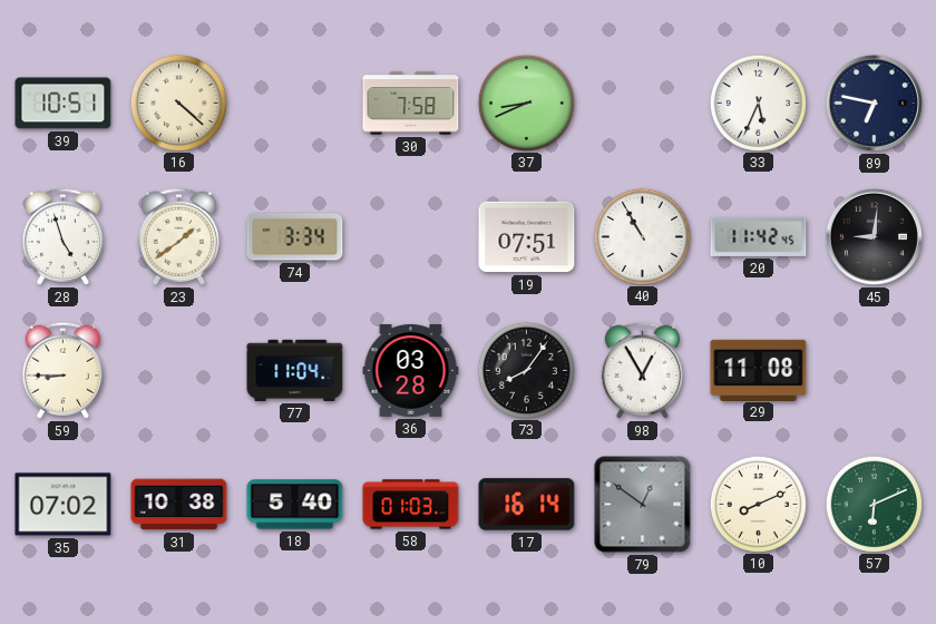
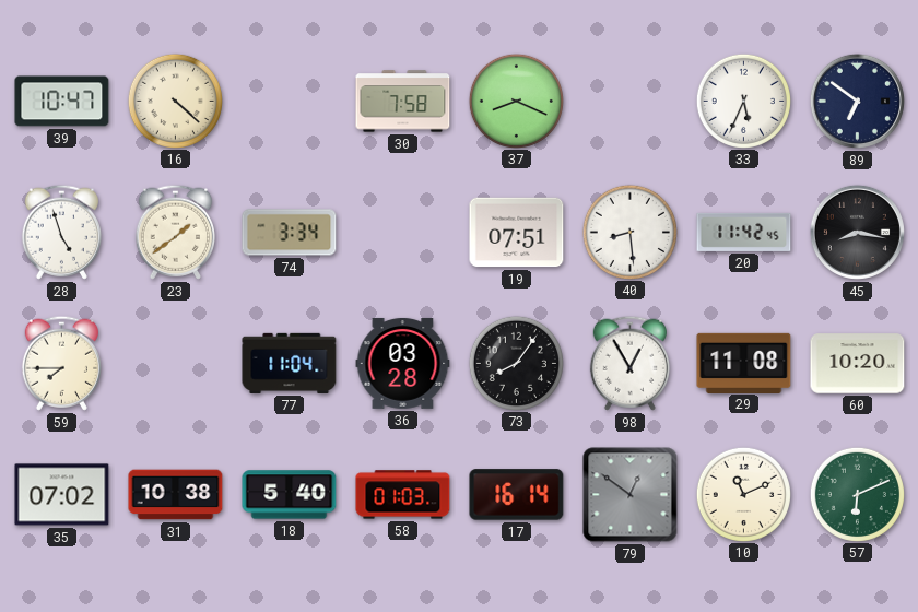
39: 10:51 -> 10:47 (62, 102)
37: 8:41 -> 8:19 (516, 101)
89: 6:47 -> 6:51 (857, 101)
40: 10:55 -> 8:29 (629, 232)
45: 9:01 -> 8:17 (857, 232)
59: 8:45 -> 7:45 (61, 363)
60: none -> 10:20 (858, 364)
10: 8:11 -> 11:11 (743, 494)
